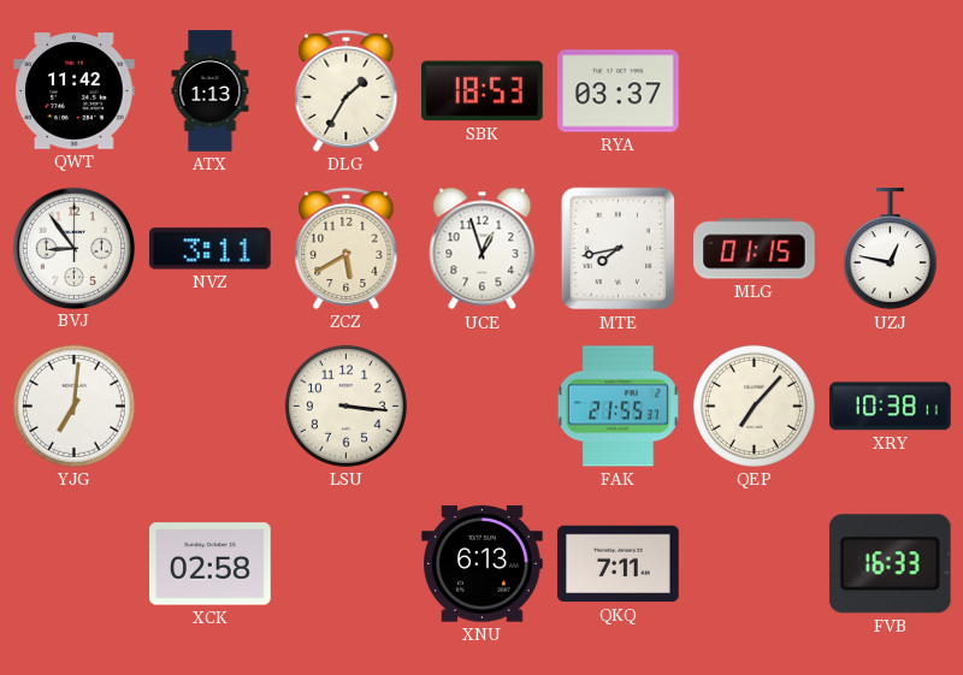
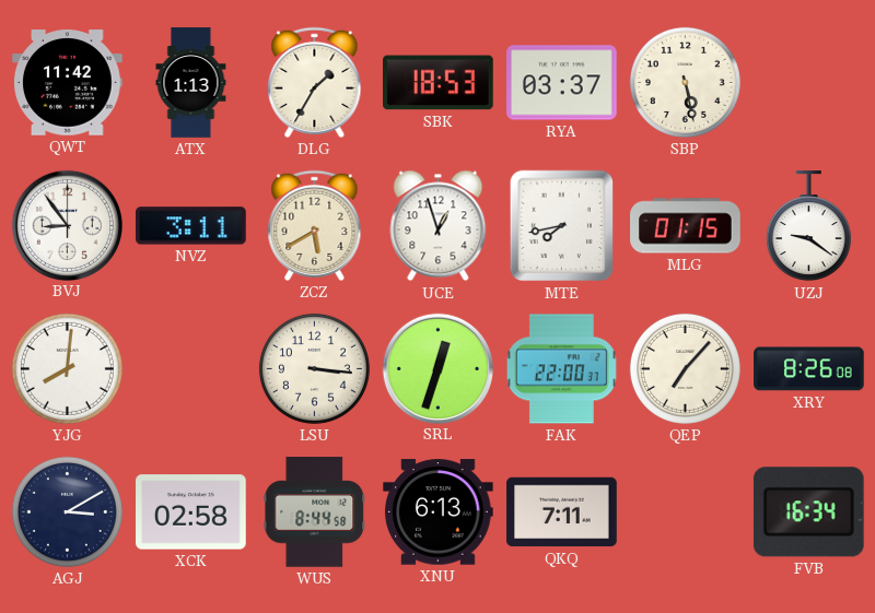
SBP: none -> 5:28 (685, 82)
UZJ: 12:47 -> 9:21 (808, 226)
YJG: 7:01 -> 8:01 (67, 368)
SRL: none -> 12:33 (437, 368)
FAK: 21:55 -> 22:00 (561, 369)
XRY: 10:38 -> 8:26 (809, 369)
AGJ: none -> 3:10 (67, 511)
WUS: none -> 8:44 (315, 512)
FVB: 16:33 -> 16:34 (808, 512)
